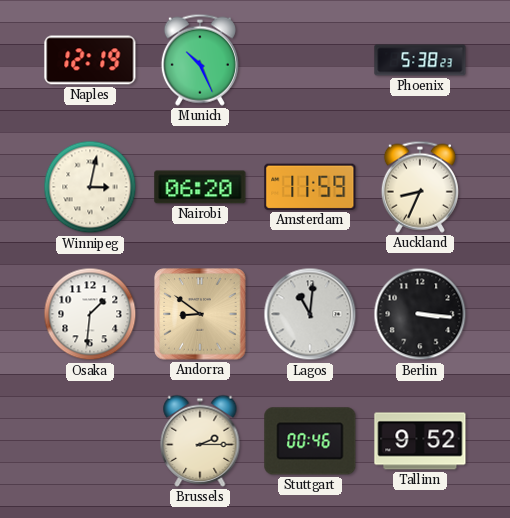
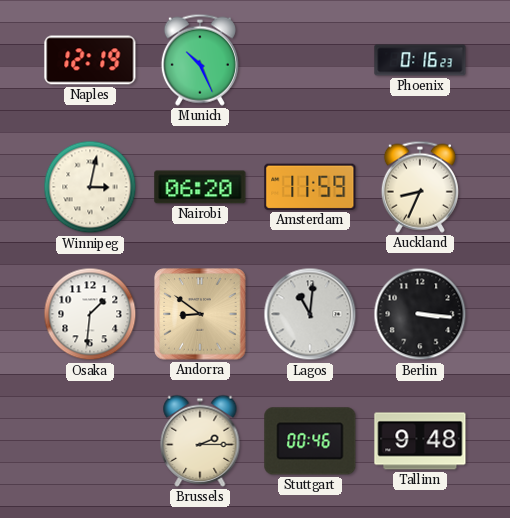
Phoenix: 5:38 -> 0:16 (420, 60)
Tallinn: 9:52 -> 9:48 (420, 441)
